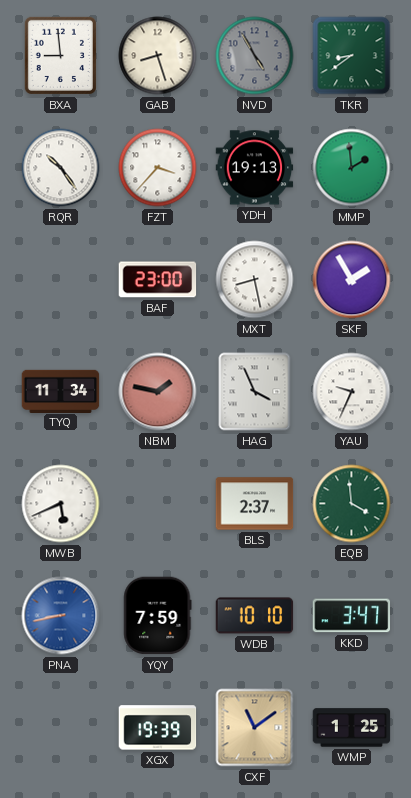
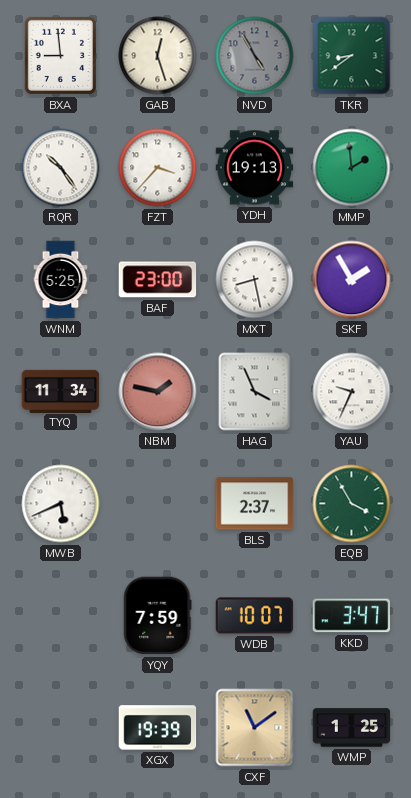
GAB: 8:27 -> 12:27 (158, 56)
WNM: none -> 5:25 (61, 280)
EQB: 3:59 -> 3:55 (352, 504)
PNA: 8:43 -> none (61, 616)
WDB: 10:10 -> 10:07 (255, 616)
